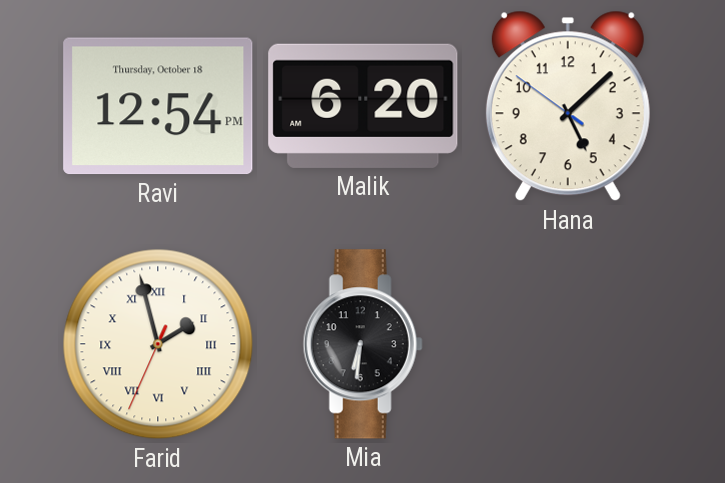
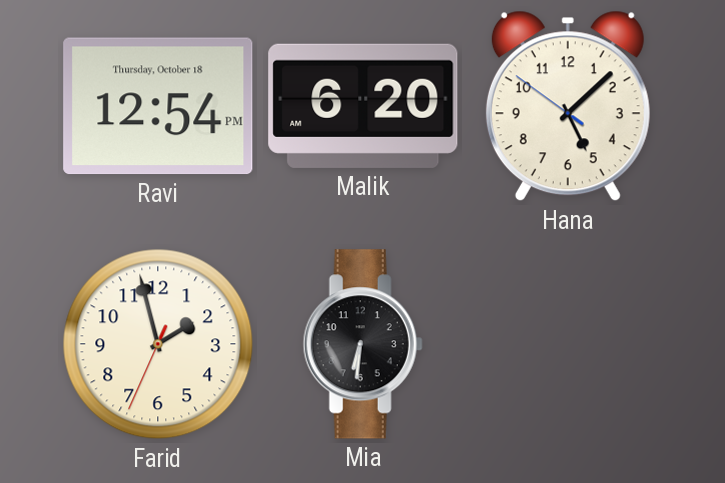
Farid numerals: Roman -> Arabic (158, 344)
